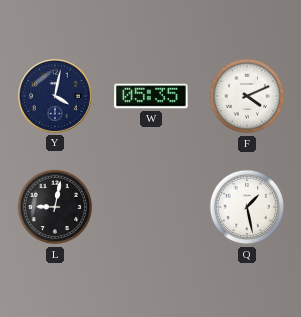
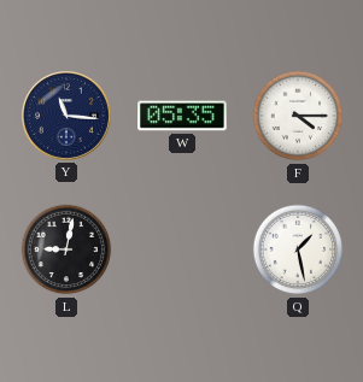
Y: 4:02 -> 11:16 (66, 116)
F: 4:11 -> 4:15 (298, 116)
